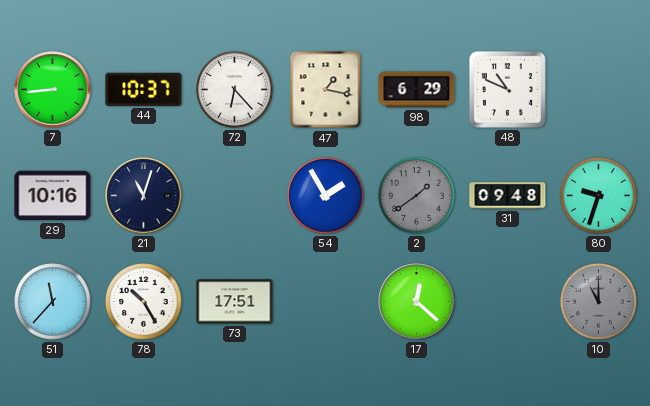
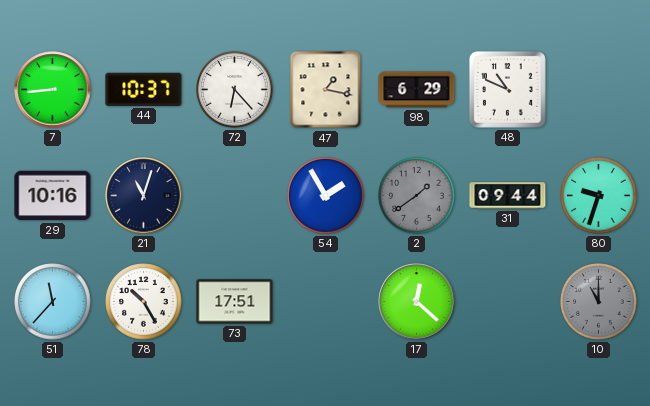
31: 09:48 -> 09:44 (508, 196)
